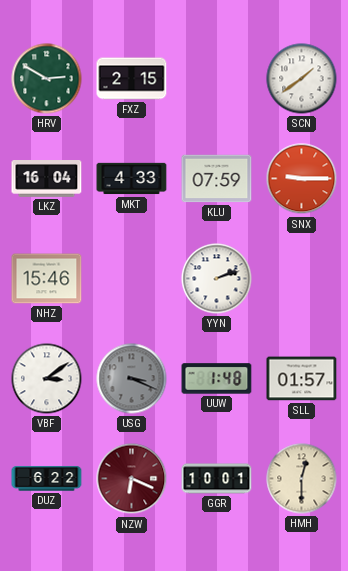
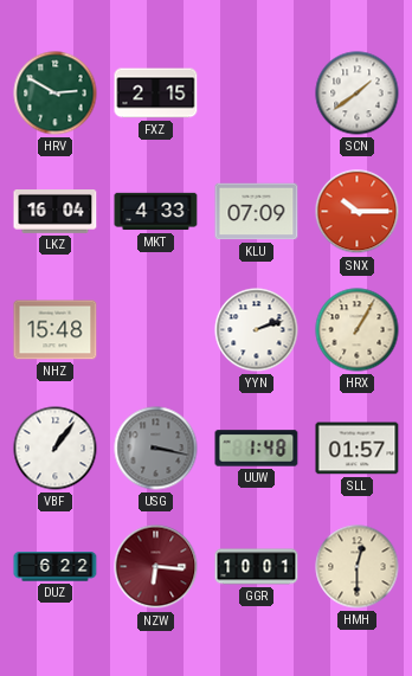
KLU: 07:59 -> 07:09 (257, 212)
SNX: 9:15 -> 10:15 (358, 212)
NHZ: 15:46 -> 15:48 (56, 330)
HRX: none -> 1:05 (358, 330)
VBF: 3:09 -> 1:06 (56, 449)
USG: 3:19 -> 3:17 (156, 449)
NZW: 6:19 -> 6:16 (156, 567)
